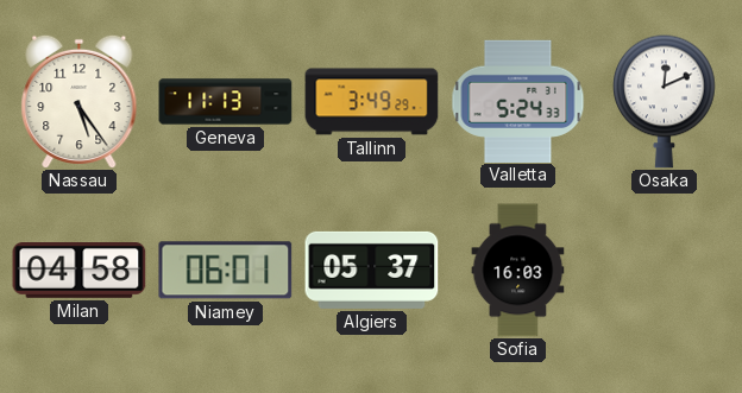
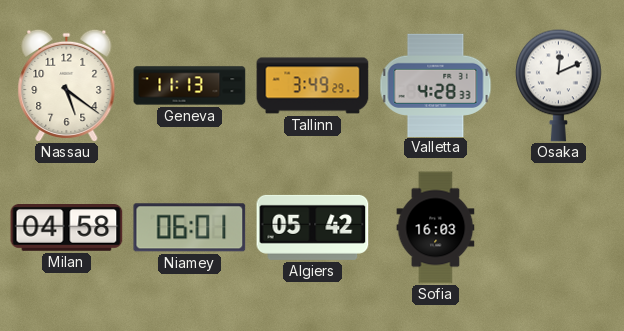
Nassau: 5:24 -> 5:21 (67, 85)
Valletta: 5:24 -> 4:28 (436, 85)
Algiers: 05:37 -> 05:42 (313, 227)
